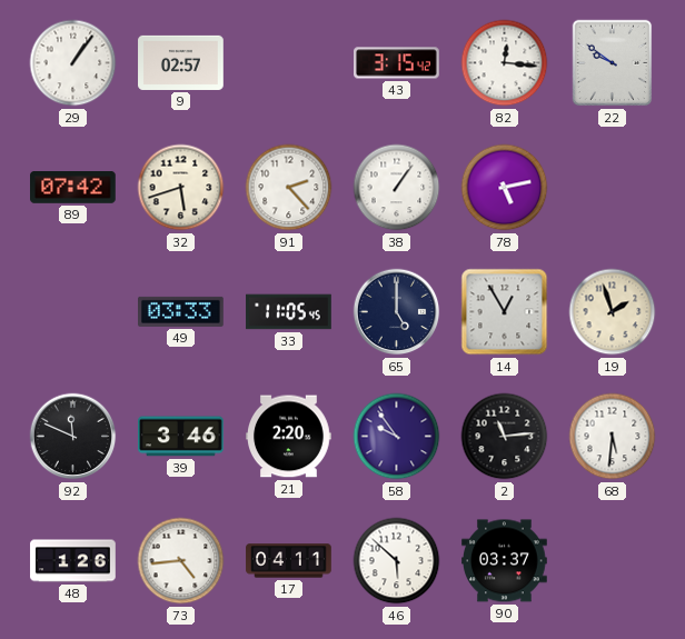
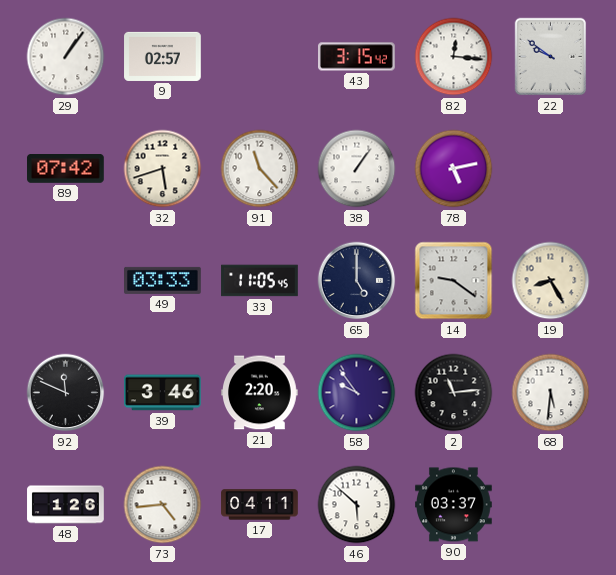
91: 2:23 -> 11:23 (260, 169)
14: 12:55 -> 9:21 (454, 281)
19: 1:57 -> 8:25 (551, 281)
